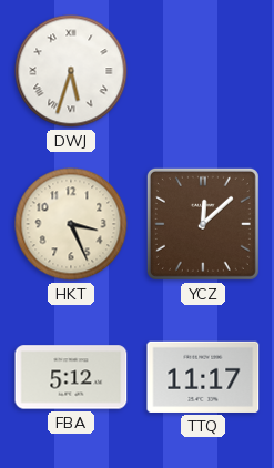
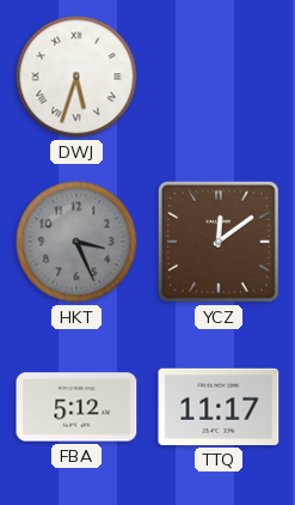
HKT dial: cream -> grey (76, 242)
YCZ: 12:08 -> 12:09 (219, 242)
